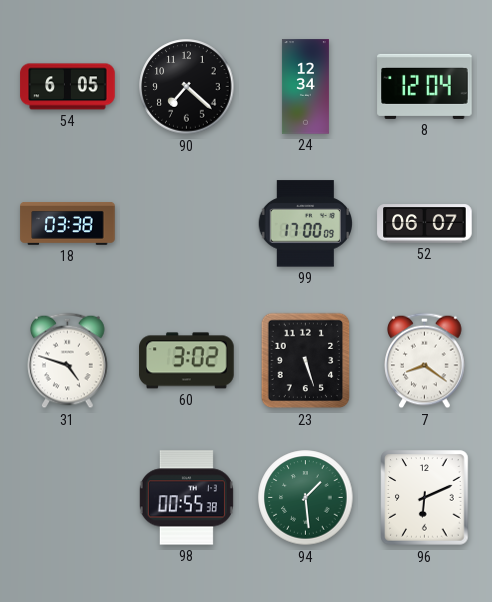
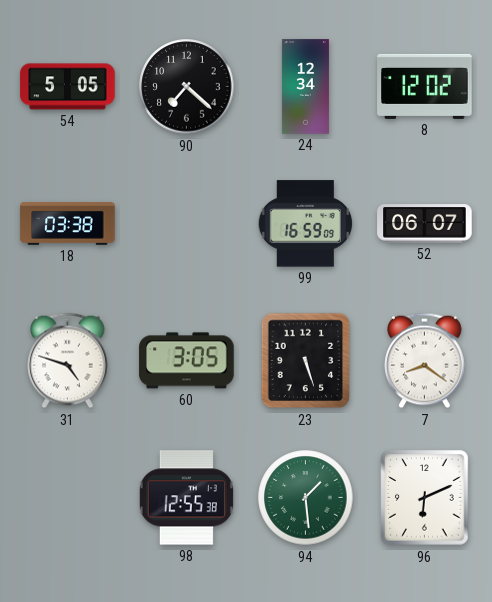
54: 6:05 -> 5:05 (68, 87)
8: 12:04 -> 12:02 (425, 86)
99: 17:00 -> 16:59 (305, 224)
60: 3:02 -> 3:05 (187, 361)
98: 00:55 -> 12:55 (186, 498)
